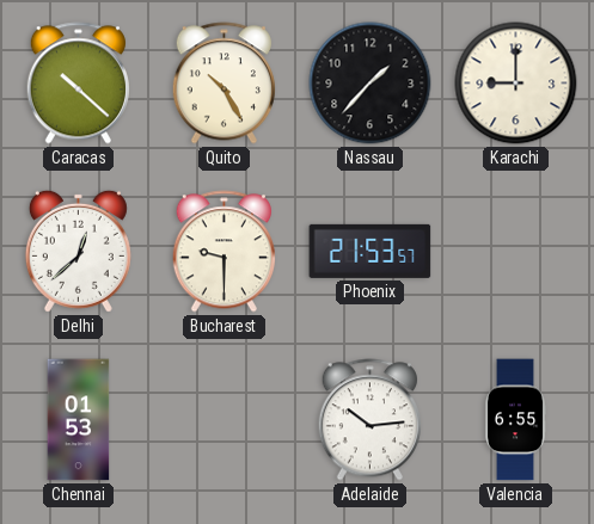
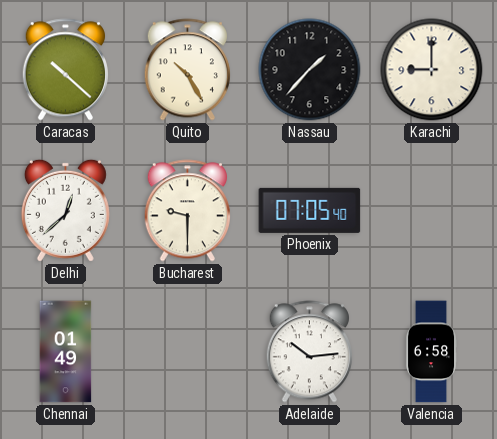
Phoenix: 21:53 -> 07:05 (310, 210)
Chennai: 01:53 -> 01:49 (66, 352)
Valencia: 6:55 -> 6:58 (431, 352)
